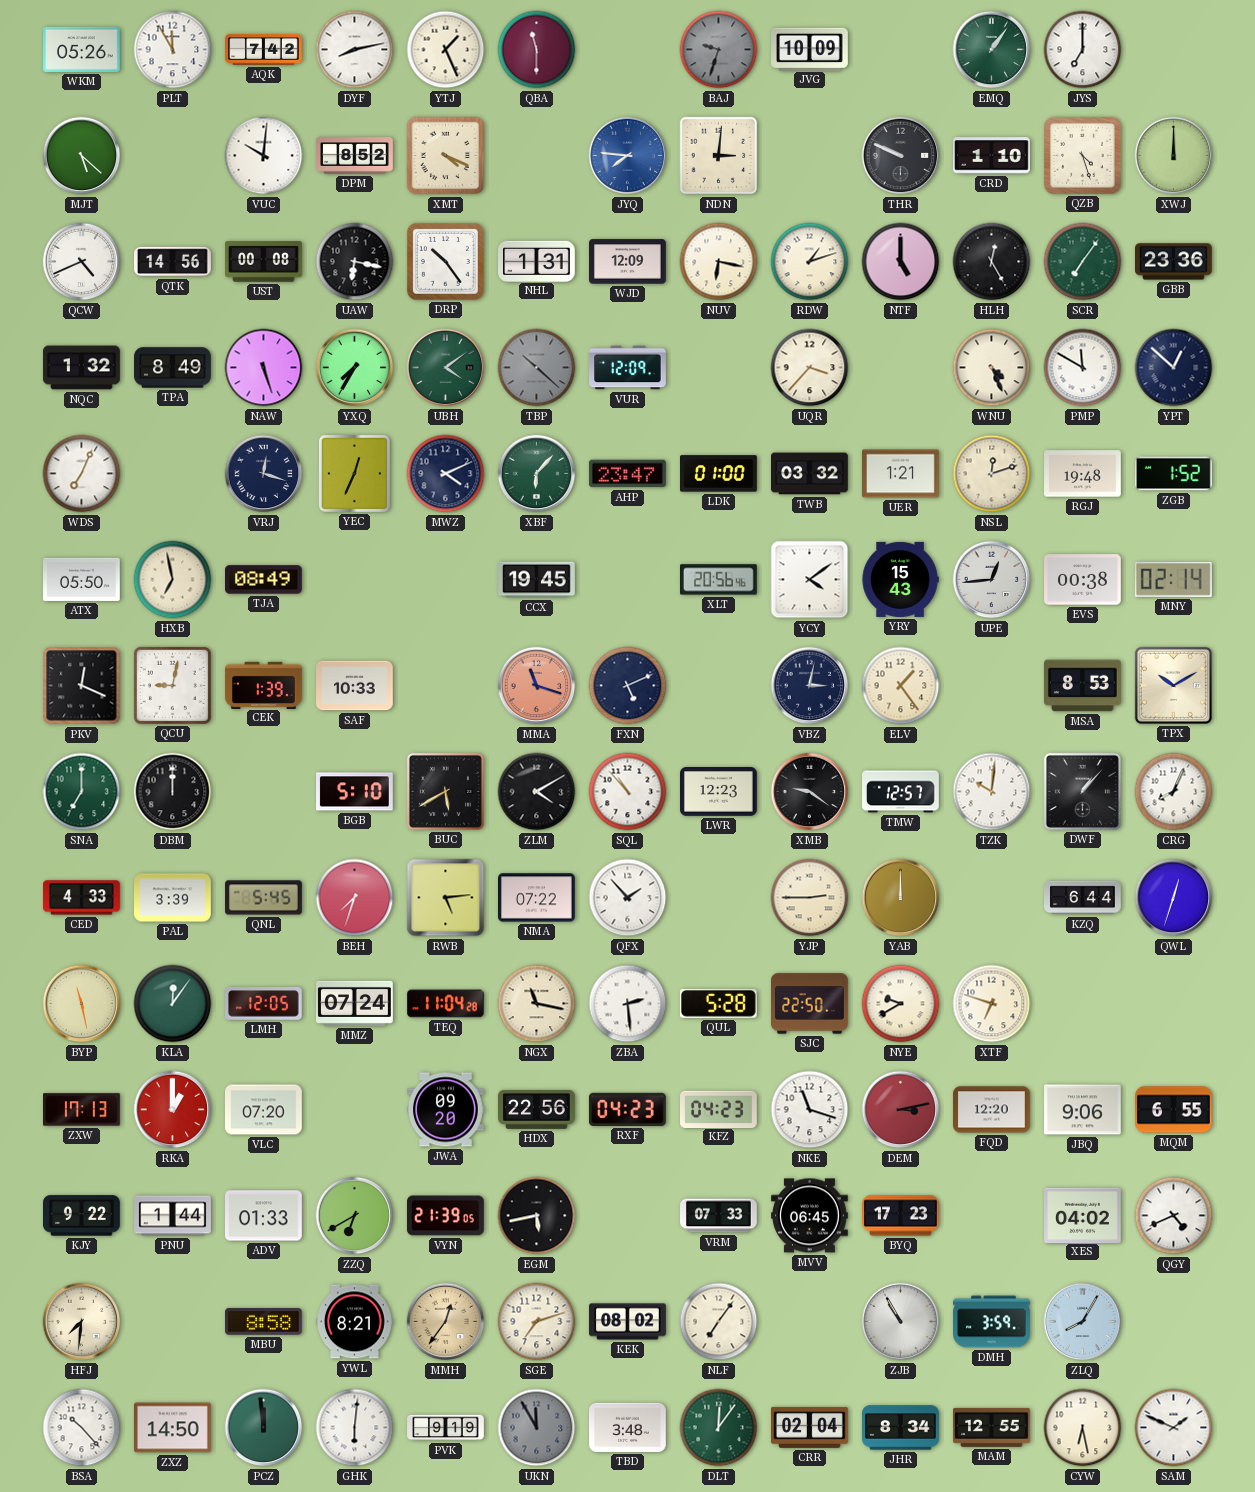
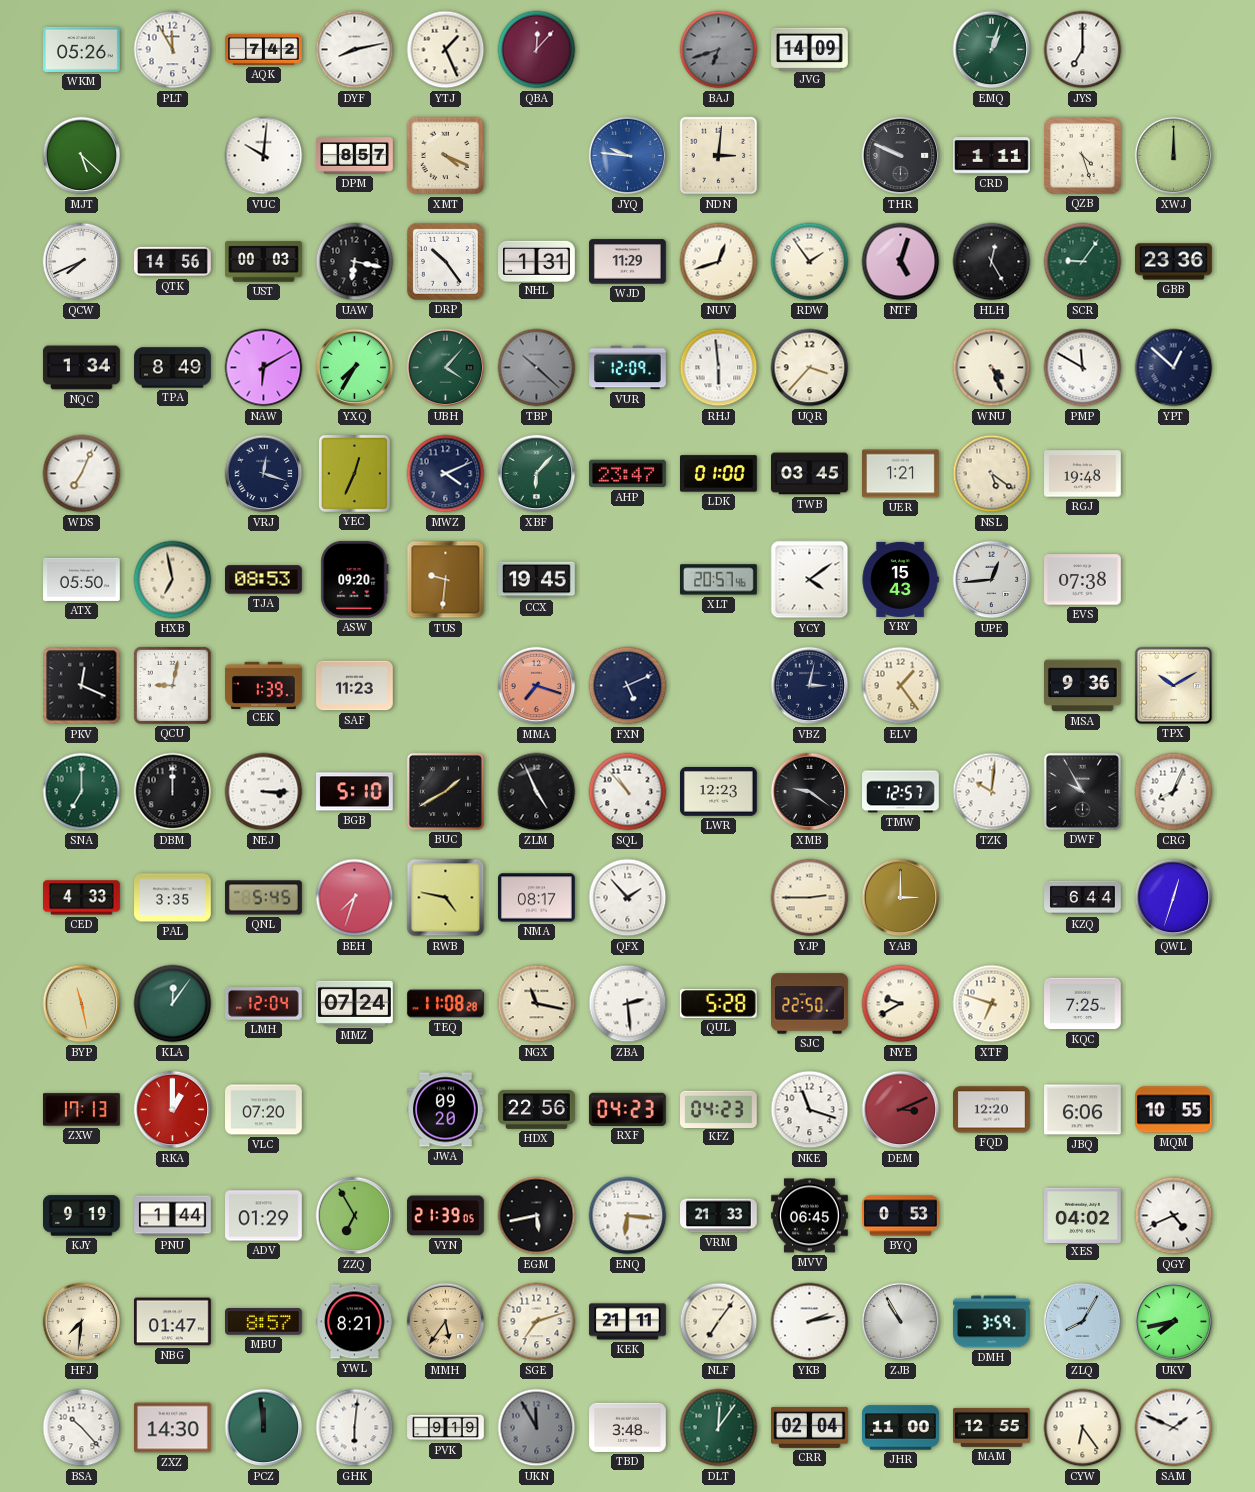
QBA: 11:30 -> 12:07 (537, 50)
BAJ: 9:33 -> 6:42 (719, 50)
JVG: 10:09 -> 14:09 (810, 49)
EMQ: 1:06 -> 1:03 (992, 50)
DPM: 8:52 -> 8:57 (355, 156)
JYQ: 7:46 -> 9:46 (628, 156)
CRD: 1:10 -> 1:11 (992, 156)
QCW: 4:41 -> 7:41 (82, 262)
UST: 00:08 -> 00:03 (264, 262)
WJD: 12:09 -> 11:29 (628, 262)
NUV: 6:17 -> 12:42 (719, 262)
RDW: 1:12 -> 1:54 (810, 262)
NTF: 5:00 -> 5:03 (901, 262)
SCR: 7:06 -> 9:06 (1083, 262)
NQC: 1:32 -> 1:34 (82, 368)
NAW: 5:27 -> 6:10 (264, 368)
UBH: 4:09 -> 4:07 (446, 368)
RHJ: none -> 5:59 (719, 368)
TWB: 03:32 -> 03:45 (810, 474)
NSL: 12:12 -> 5:21 (992, 474)
ZGB: 1:52 -> none (1174, 474)
TJA: 08:49 -> 08:53 (264, 580)
ASW: none -> 09:20 (355, 579)
TUS: none -> 9:31 (446, 580)
XLT: 20:56 -> 20:57 (719, 580)
EVS: 00:38 -> 07:38 (1083, 580)
MNY: 02:14 -> none (1173, 579)
SAF: 10:33 -> 11:23 (355, 686)
MMA: 11:18 -> 7:18 (537, 686)
MSA: 8:53 -> 9:36 (1083, 686)
NEJ: none -> 3:15 (264, 792)
BUC: 5:40 -> 1:40 (445, 791)
ZLM: 4:10 -> 4:56 (537, 792)
DWF: 1:07 -> 9:55 (1082, 791)
PAL: 3:39 -> 3:35 (173, 898)
RWB: 5:14 -> 4:47 (446, 898)
NMA: 07:22 -> 08:17 (537, 898)
YAB: 12:00 -> 3:00 (901, 898)
LMH: 12:05 -> 12:04 (264, 1004)
TEQ: 11:04 -> 11:08 (446, 1004)
KQC: none -> 7:25 (1083, 1004)
DEM: 3:13 -> 3:11 (901, 1110)
JBQ: 9:06 -> 6:06 (1083, 1110)
MQM: 6:55 -> 10:55 (1174, 1110)
KJY: 9:22 -> 9:19 (82, 1216)
ADV: 01:33 -> 01:29 (264, 1216)
ZZQ: 6:40 -> 6:55 (355, 1216)
ENQ: none -> 6:16 (628, 1216)
VRM: 07:33 -> 21:33 (719, 1216)
BYQ: 17:23 -> 0:53 (901, 1216)
NBG: none -> 01:47 (173, 1322)
MBU: 8:58 -> 8:57 (264, 1322)
MMH: 12:36 -> 5:36 (446, 1322)
KEK: 08:02 -> 21:11 (628, 1322)
YKB: none -> 2:13 (810, 1322)
UKV: none -> 7:43 (1174, 1322)
ZXZ: 14:50 -> 14:30 (173, 1428)
JHR: 8:34 -> 11:00 (901, 1428)
CYW: 6:28 -> 6:24 (1083, 1428)
